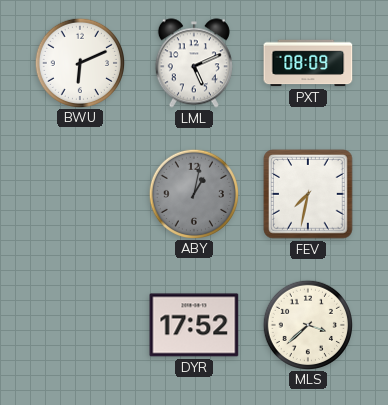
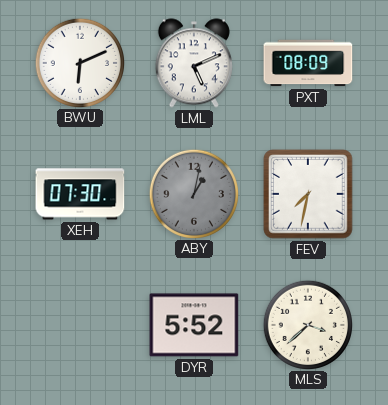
XEH: none -> 07:30 (80, 194)
DYR: 17:52 -> 5:52 (194, 325)
